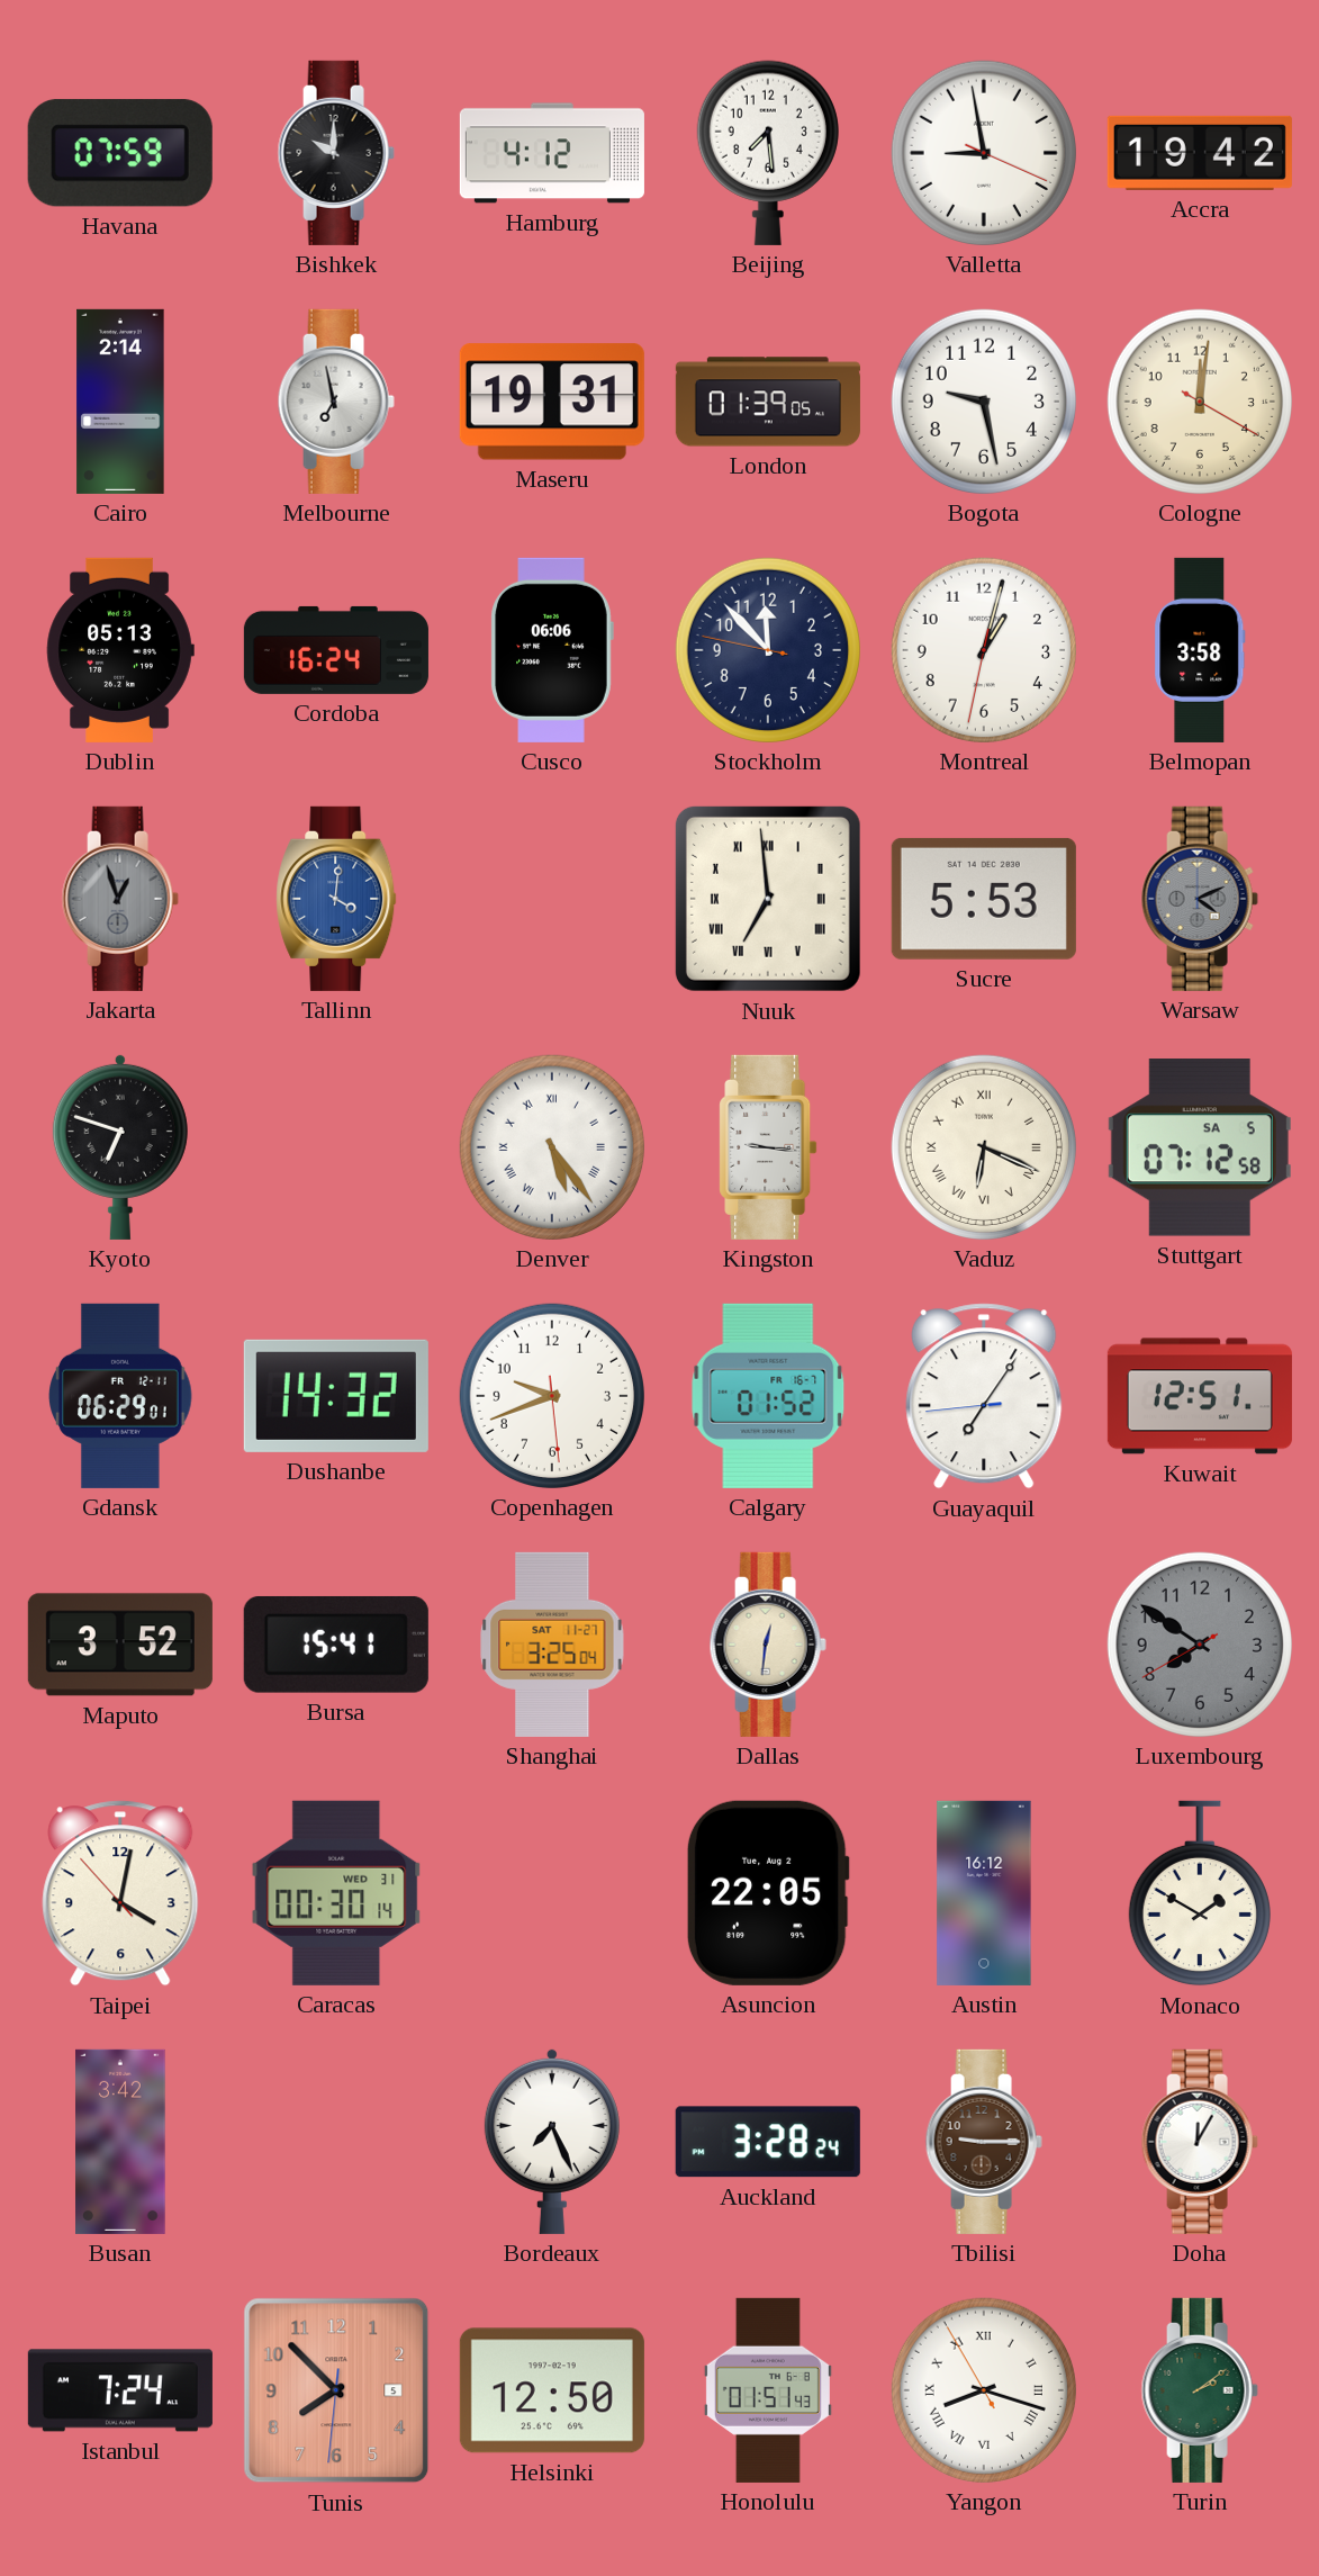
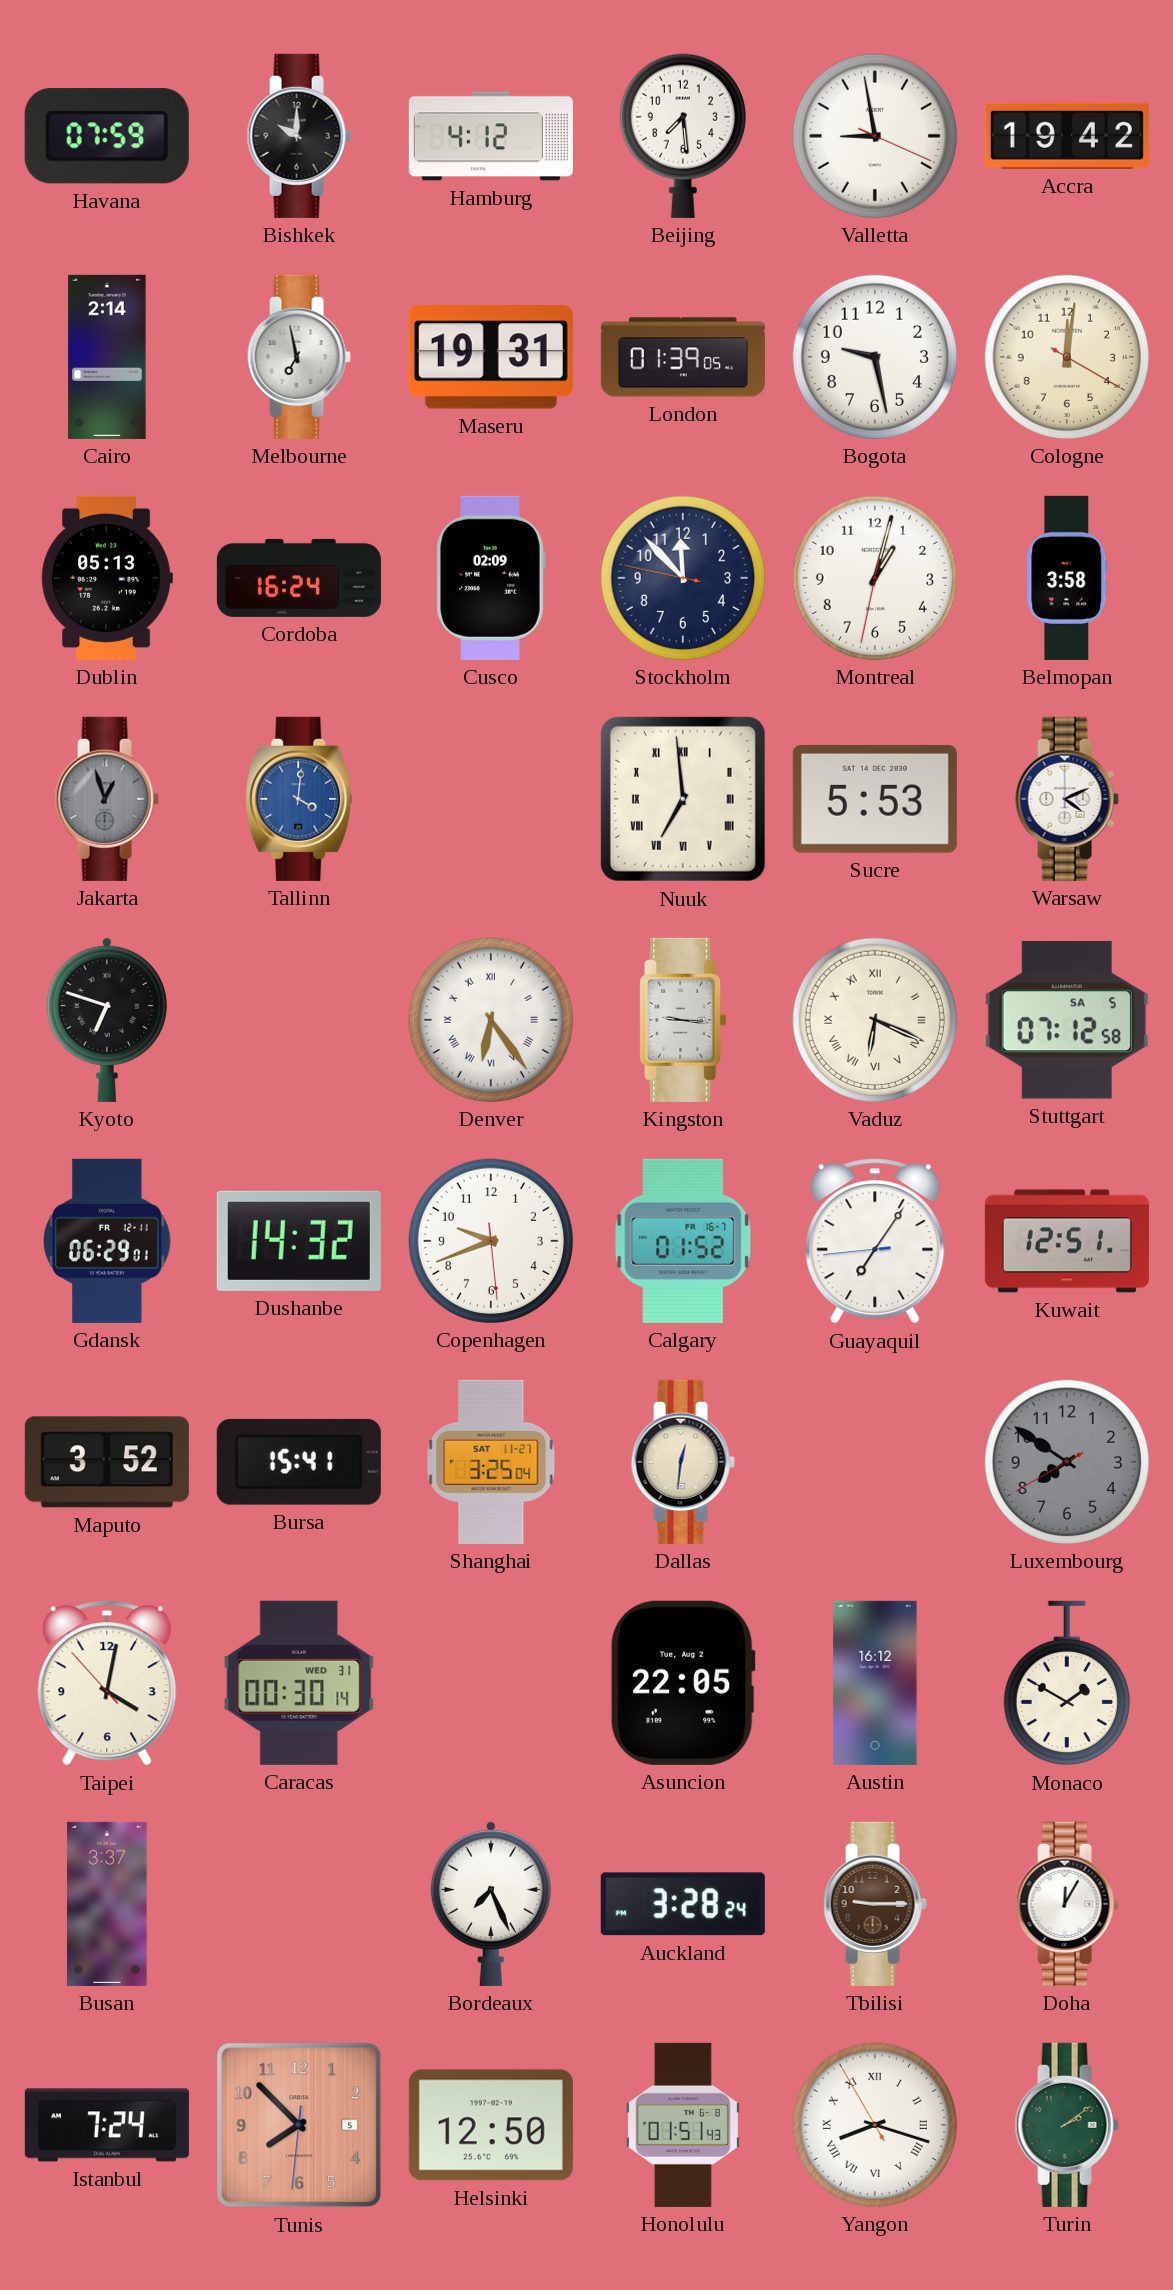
Cusco: 06:06 -> 02:09 (491, 578)
Warsaw dial: grey -> white (1067, 799)
Denver: 5:24 -> 6:24 (491, 1020)
Busan: 3:42 -> 3:37 (107, 1904)
